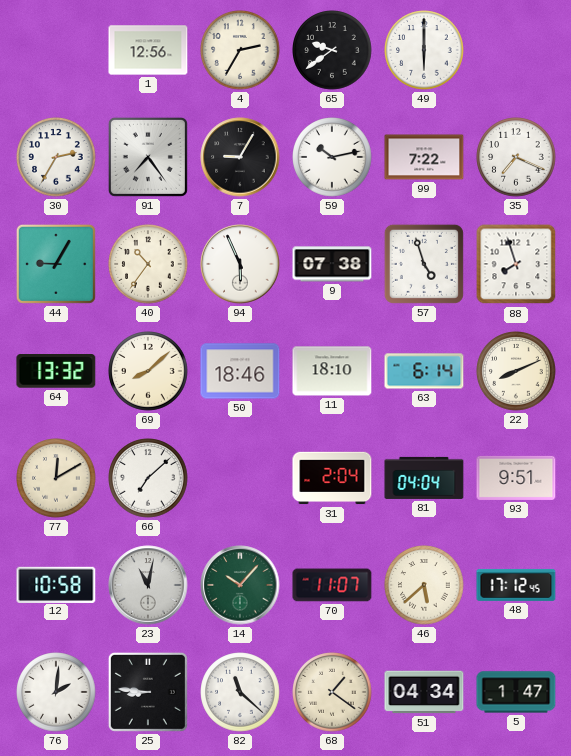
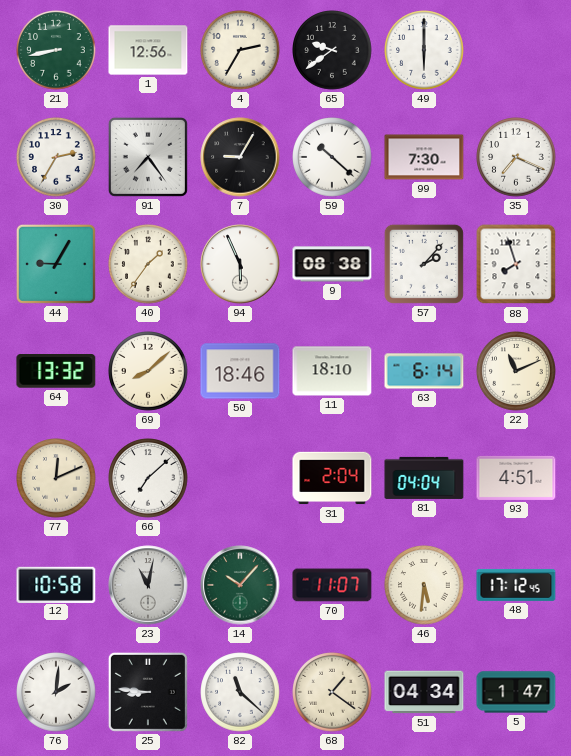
21: none -> 8:43 (56, 50)
59: 10:13 -> 10:22 (332, 157)
99: 7:22 -> 7:30 (424, 157)
40: 10:36 -> 1:36 (148, 264)
9: 07:38 -> 08:38 (332, 264)
57: 4:57 -> 2:07 (424, 264)
22: 8:11 -> 11:11 (516, 371)
77: 12:10 -> 12:11 (56, 478)
93: 9:51 -> 4:51 (516, 478)
46: 5:38 -> 5:31 (424, 585)
